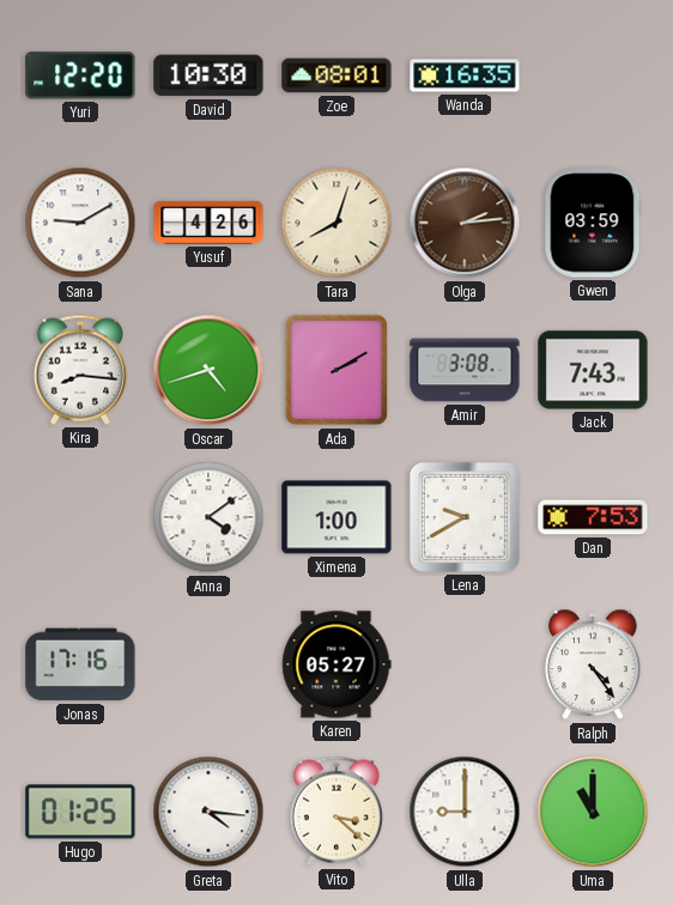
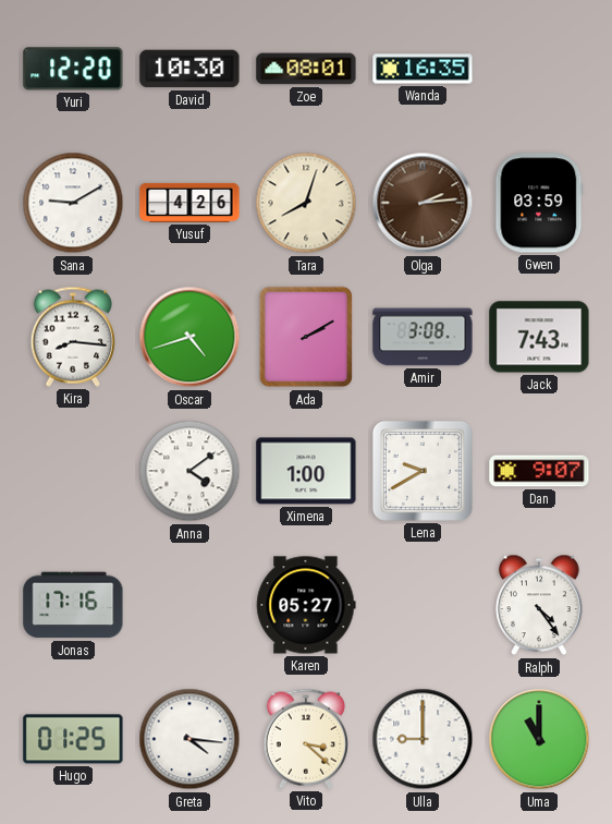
Dan: 7:53 -> 9:07 (539, 471)
